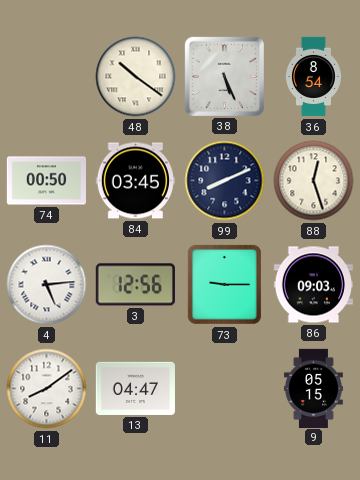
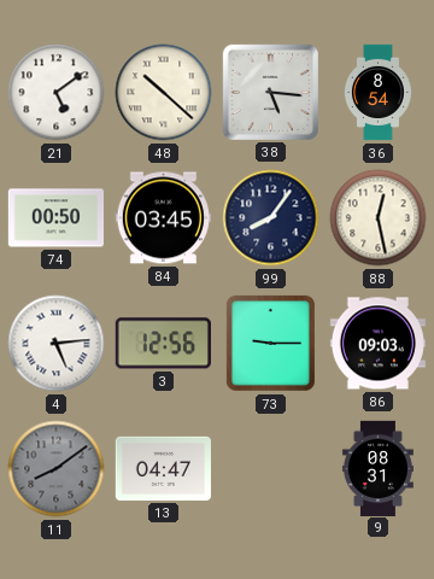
21: none -> 5:09 (57, 93)
48: 10:21 -> 10:22 (164, 93)
38: 5:26 -> 5:16 (270, 92)
99: 8:11 -> 8:06 (271, 218)
88: 12:27 -> 12:28 (379, 218)
11 dial: white -> grey (57, 469)
9: 05:15 -> 08:31 (377, 468)
